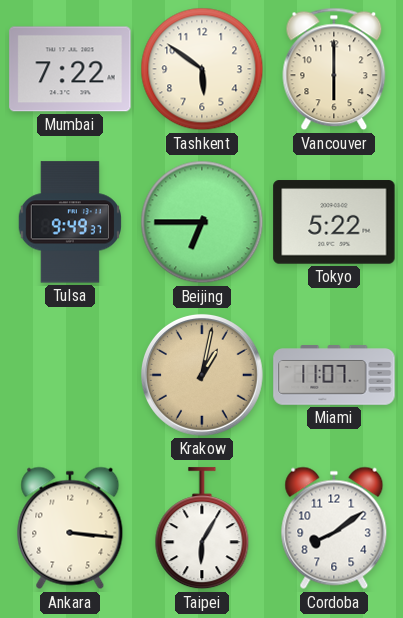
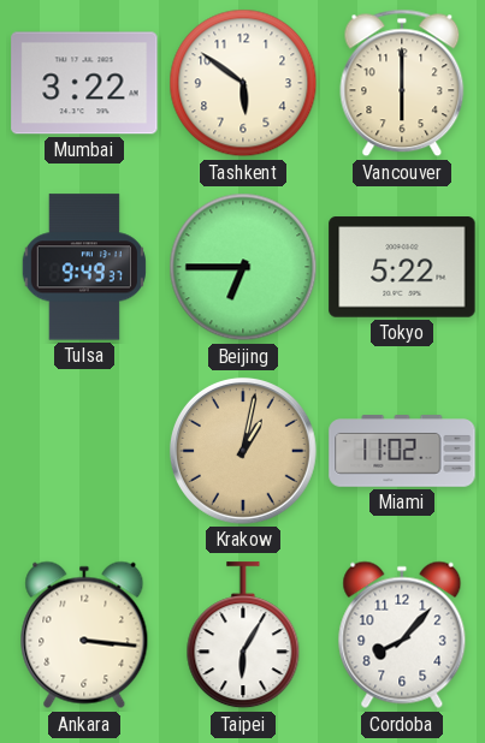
Mumbai: 7:22 -> 3:22 (84, 83)
Miami: 11:07 -> 11:02 (402, 451)
Cordoba: 8:09 -> 8:07 (402, 635)
